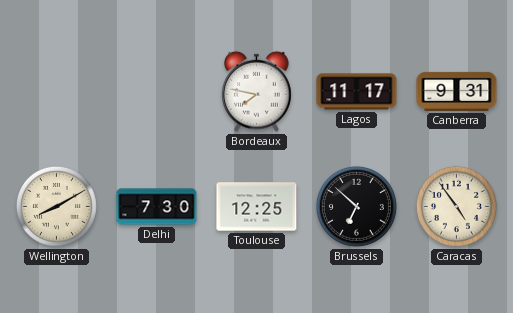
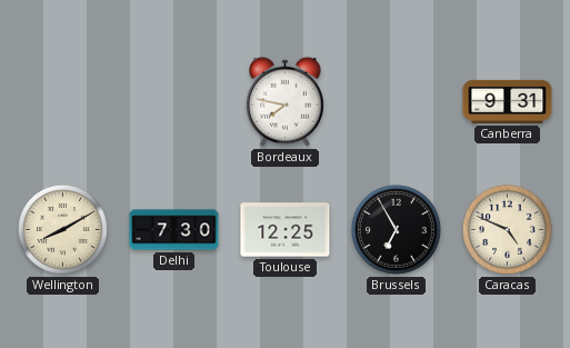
Lagos: 11:17 -> none (357, 92)
Brussels: 6:52 -> 6:55 (396, 229)
Caracas: 4:54 -> 4:49 (507, 229)
